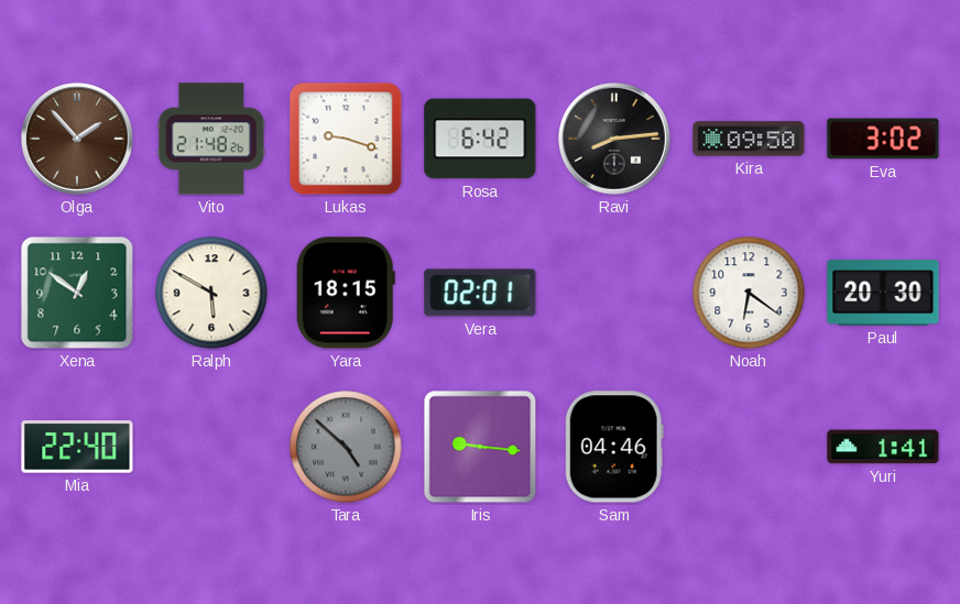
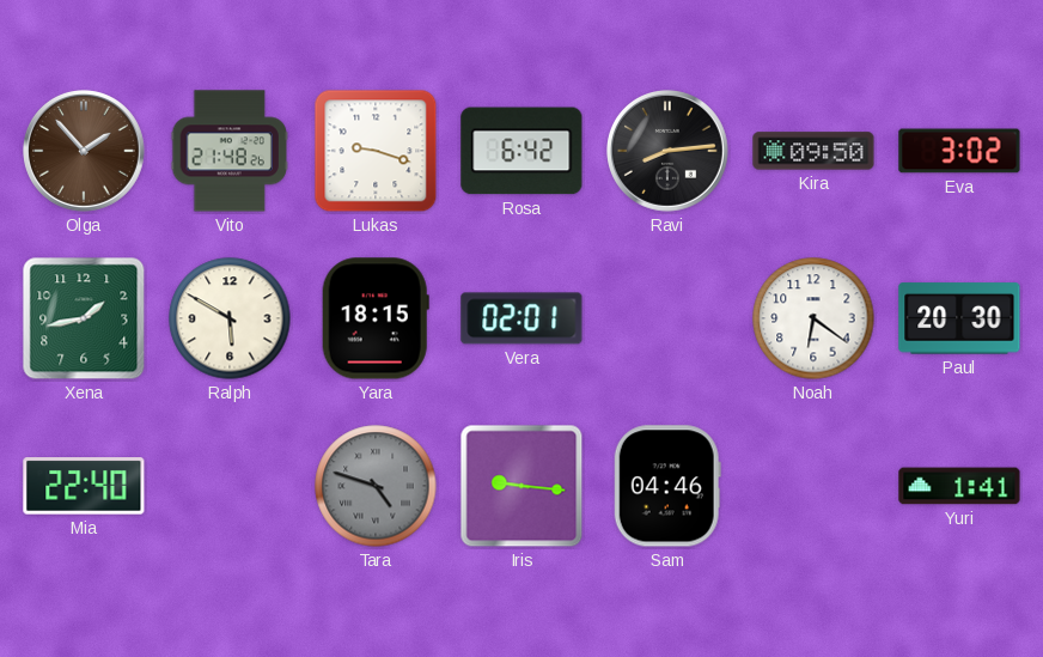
Xena: 12:51 -> 1:43 (84, 318)
Tara: 4:52 -> 4:48 (376, 486)
